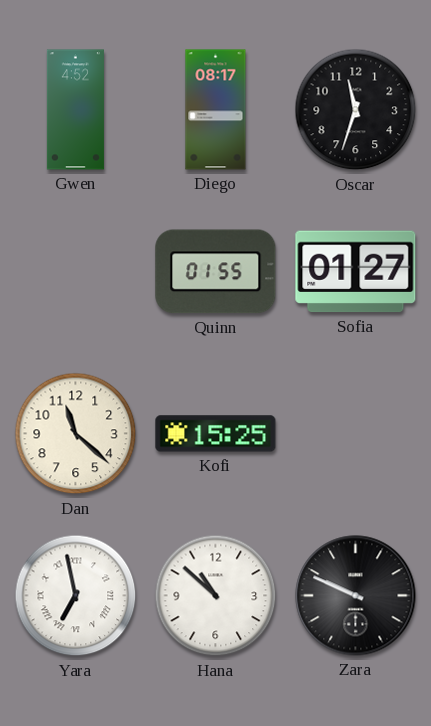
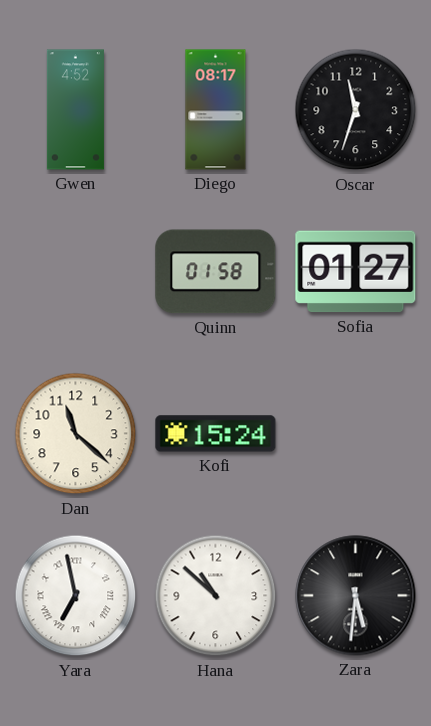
Quinn: 01:55 -> 01:58 (216, 272)
Kofi: 15:25 -> 15:24 (216, 434)
Zara: 9:49 -> 5:31 (356, 596)
